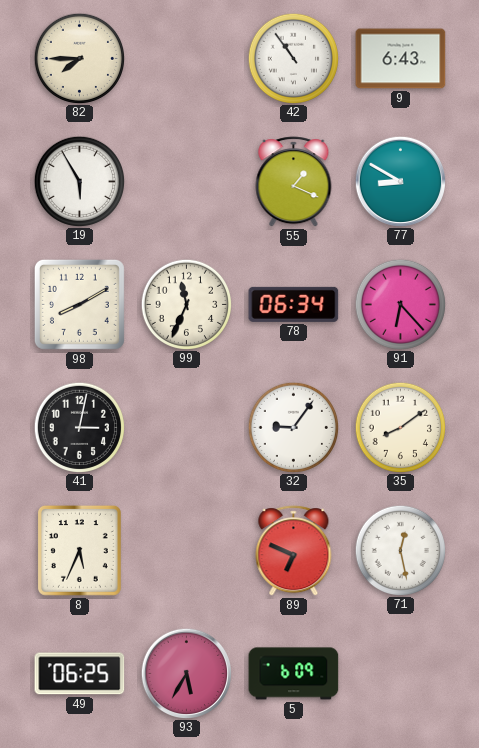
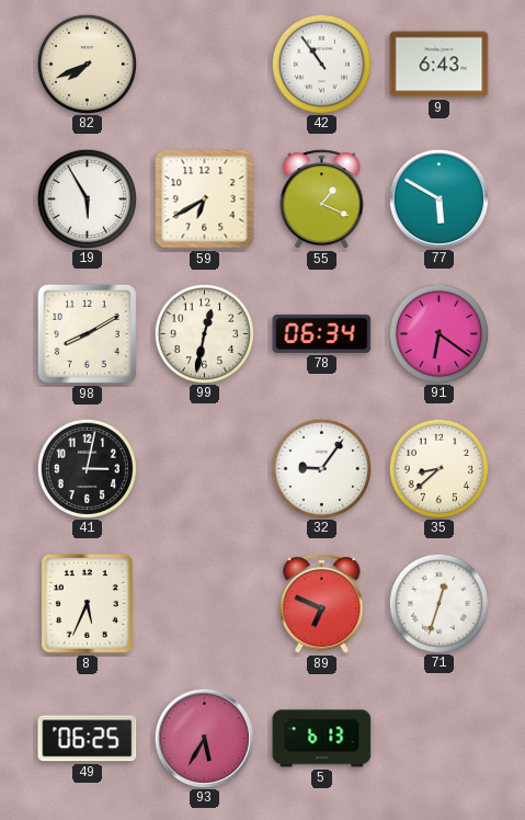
82: 7:45 -> 7:41 (87, 64)
59: none -> 6:40 (205, 200)
77: 8:50 -> 5:50 (438, 198)
99: 11:34 -> 12:32 (204, 333)
91: 6:23 -> 6:21 (438, 333)
35: 8:09 -> 8:38 (438, 468)
71: 12:28 -> 12:33 (438, 603)
5: 6:09 -> 6:13 (322, 739)
